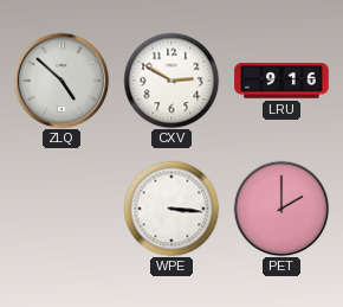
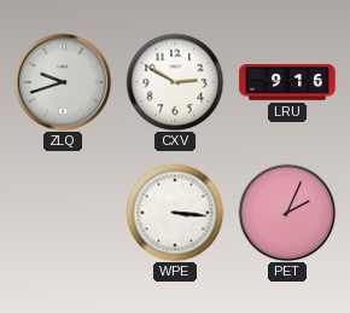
ZLQ: 4:52 -> 9:42 (63, 82)
PET: 2:00 -> 2:04 (287, 213)
